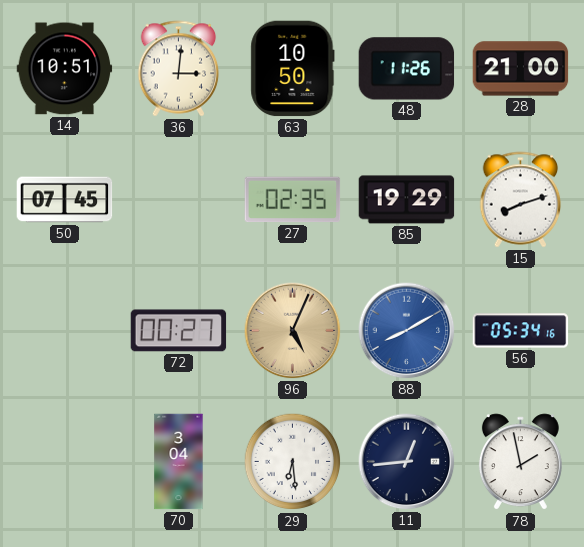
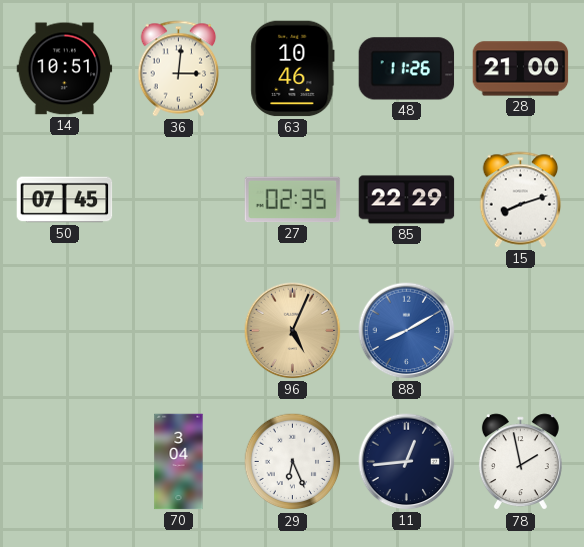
63: 10:50 -> 10:46 (293, 69)
85: 19:29 -> 22:29 (407, 200)
72: 00:27 -> none (179, 331)
56: 05:34 -> none (521, 331)
29: 6:29 -> 6:26 (293, 462)
